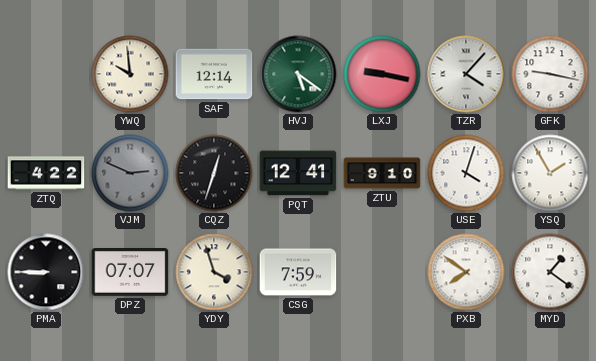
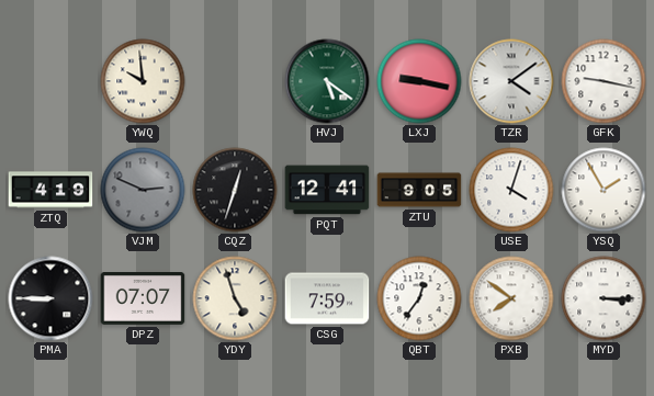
SAF: 12:14 -> none (214, 74)
TZR: 4:07 -> 4:09 (511, 81)
ZTQ: 4:22 -> 4:19 (50, 190)
ZTU: 9:10 -> 9:05 (419, 190)
YDY: 3:57 -> 4:57 (235, 298)
QBT: none -> 12:36 (419, 298)
MYD: 1:21 -> 3:15 (604, 298)
